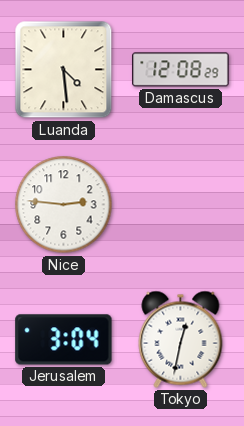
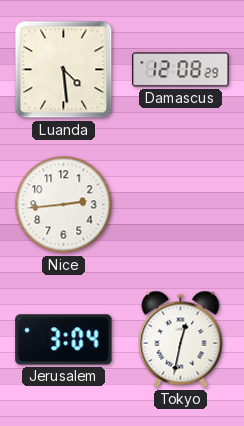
Nice: 2:46 -> 2:44 (64, 205)
